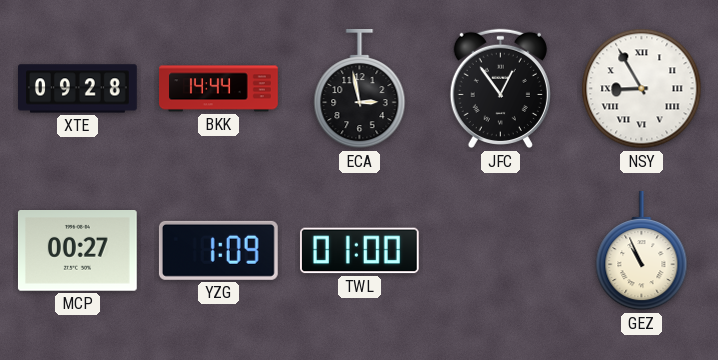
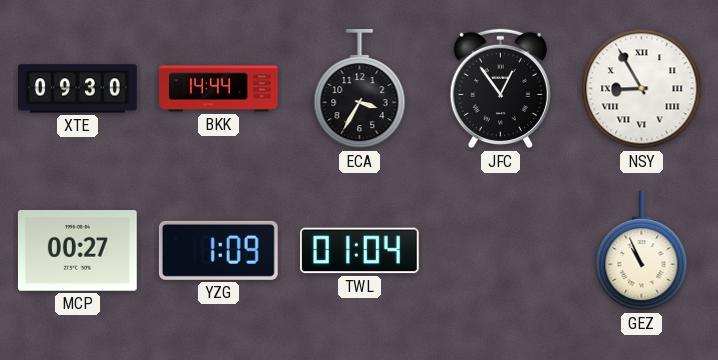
XTE: 09:28 -> 09:30 (78, 89)
ECA: 2:58 -> 3:35 (360, 89)
TWL: 01:00 -> 01:04 (359, 251)
